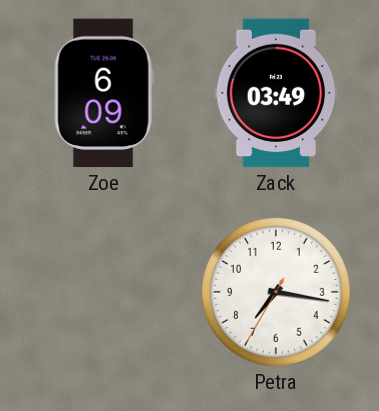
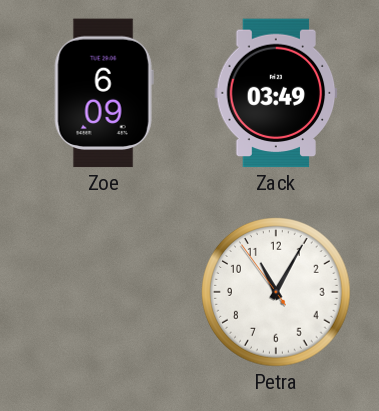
Petra: 7:16 -> 11:04 (277, 293)
